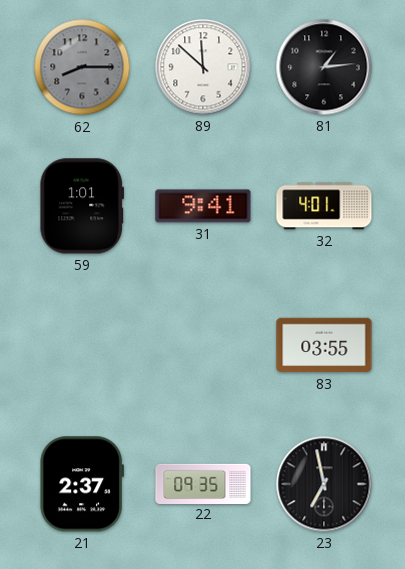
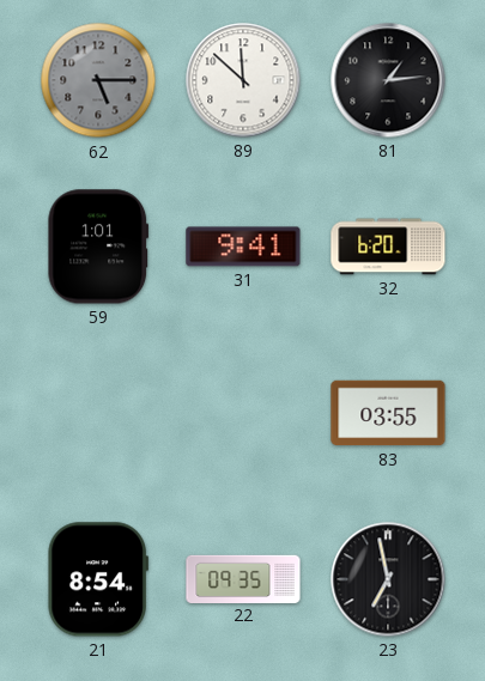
62: 8:15 -> 5:15 (98, 80)
32: 4:01 -> 6:20 (388, 247)
21: 2:37 -> 8:54 (98, 579)
